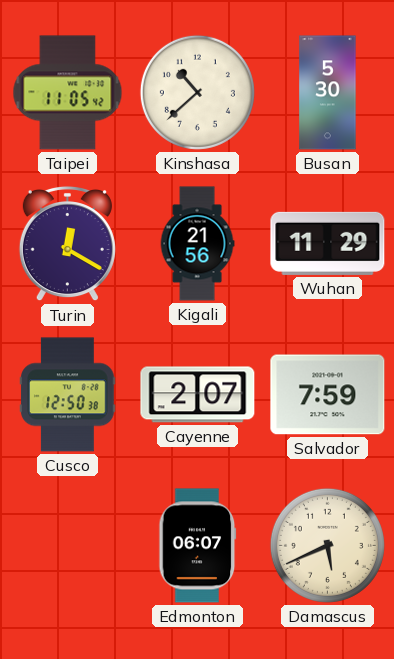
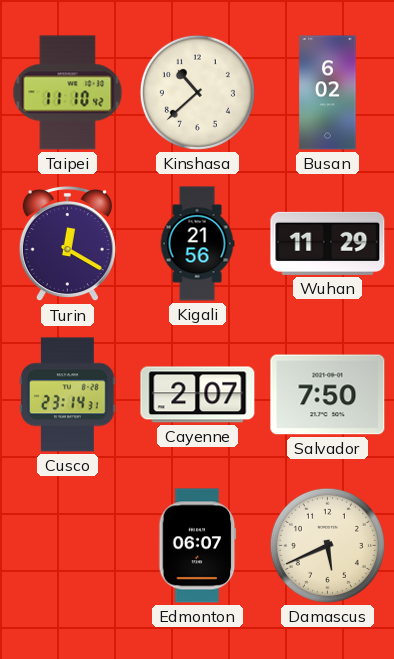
Taipei: 11:05 -> 11:10 (68, 93)
Busan: 5:30 -> 6:02 (328, 93)
Cusco: 12:50 -> 23:14 (68, 395)
Salvador: 7:59 -> 7:50 (328, 395)
